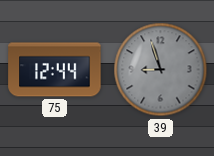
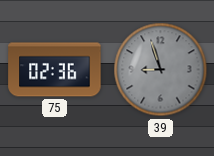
75: 12:44 -> 02:36 (55, 70)
